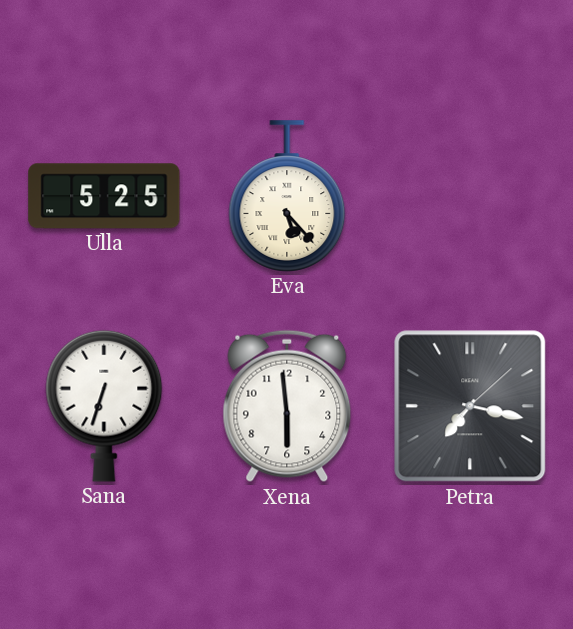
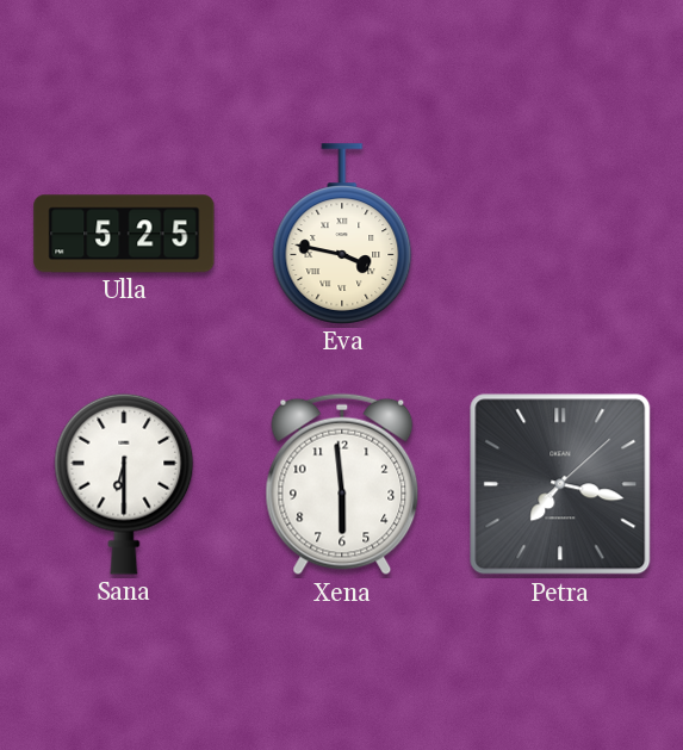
Eva: 5:23 -> 3:47 (342, 234)
Sana: 6:33 -> 6:30 (124, 484)
